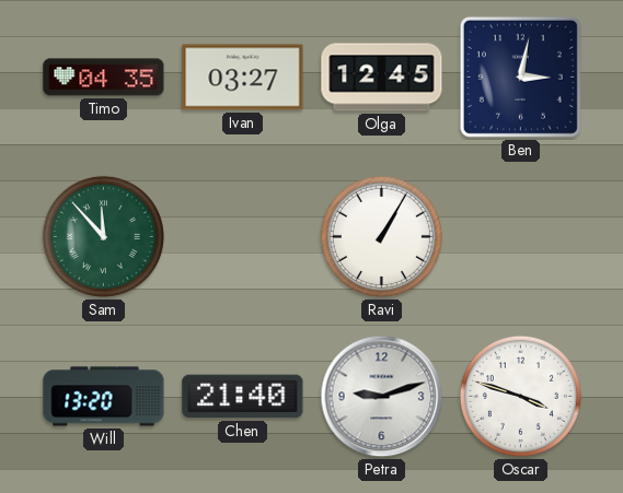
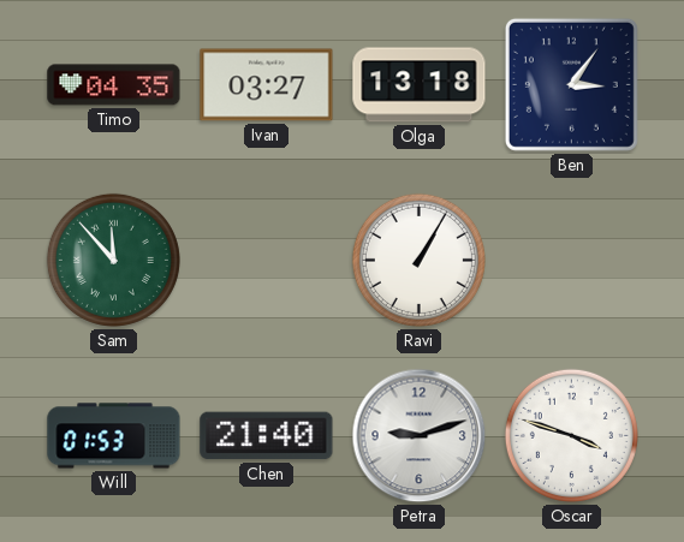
Olga: 12:45 -> 13:18 (420, 85)
Ben: 3:02 -> 3:06 (571, 84)
Will: 13:20 -> 01:53 (114, 436)
